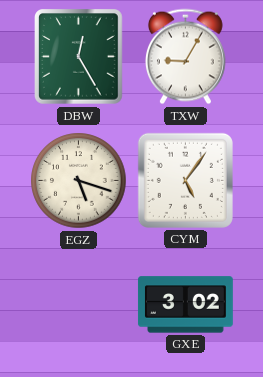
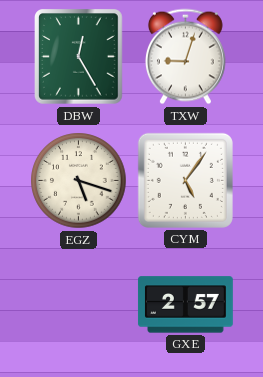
TXW: 9:05 -> 9:03 (185, 57)
GXE: 3:02 -> 2:57 (185, 305)
